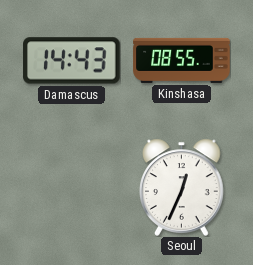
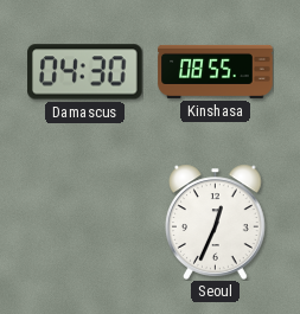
Damascus: 14:43 -> 04:30 (85, 72)
